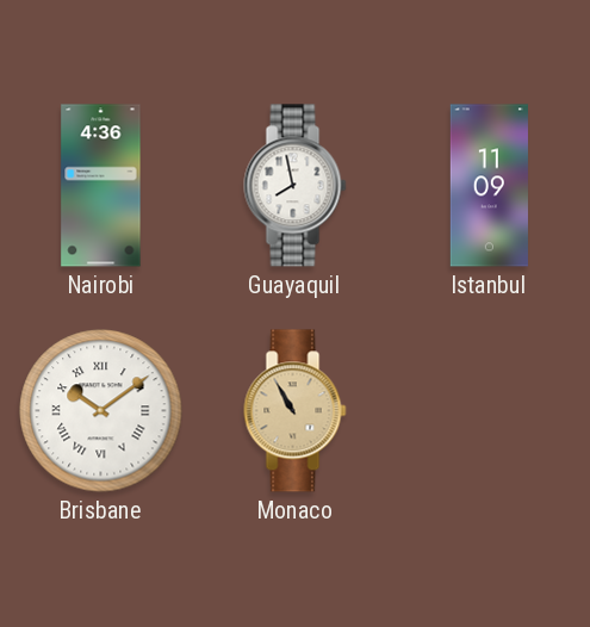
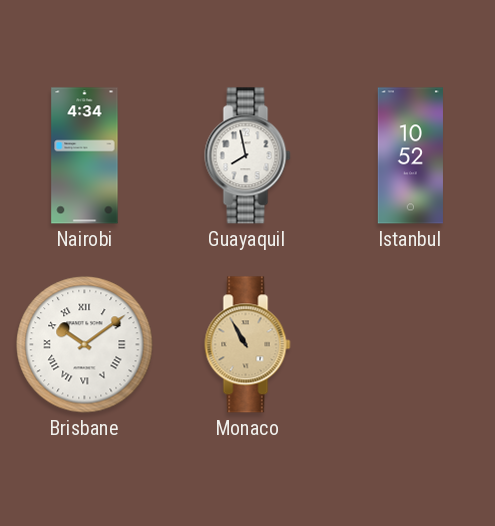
Nairobi: 4:36 -> 4:34 (85, 156)
Istanbul: 11:09 -> 10:52 (410, 156)
